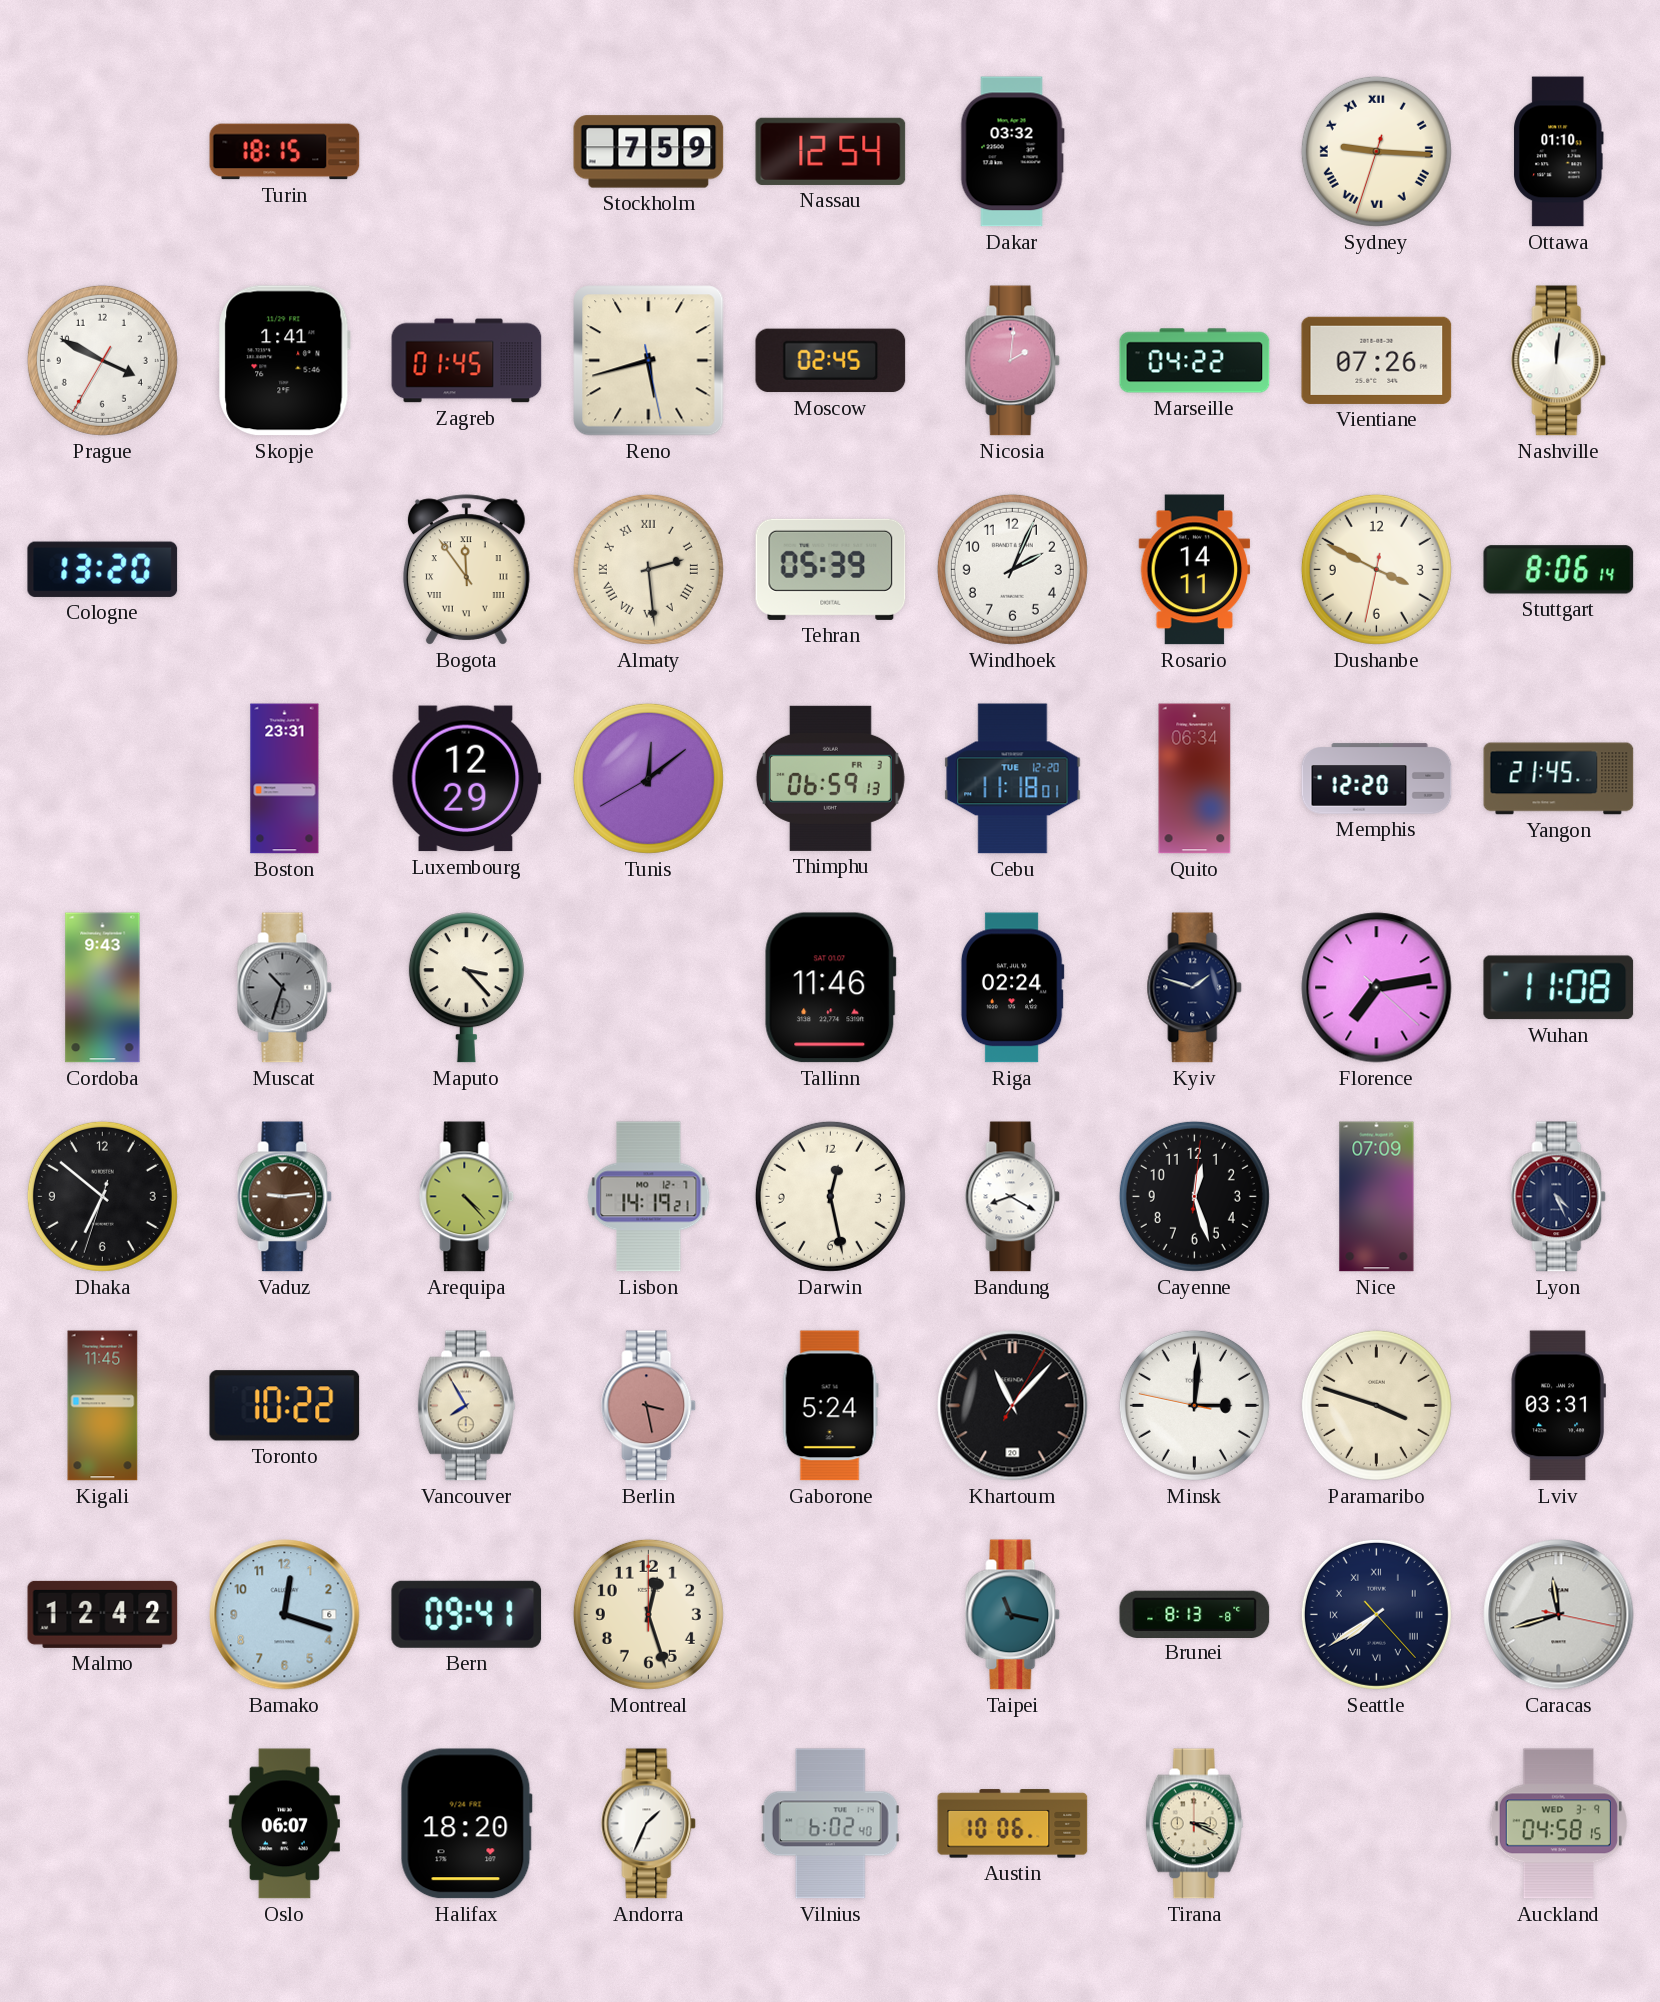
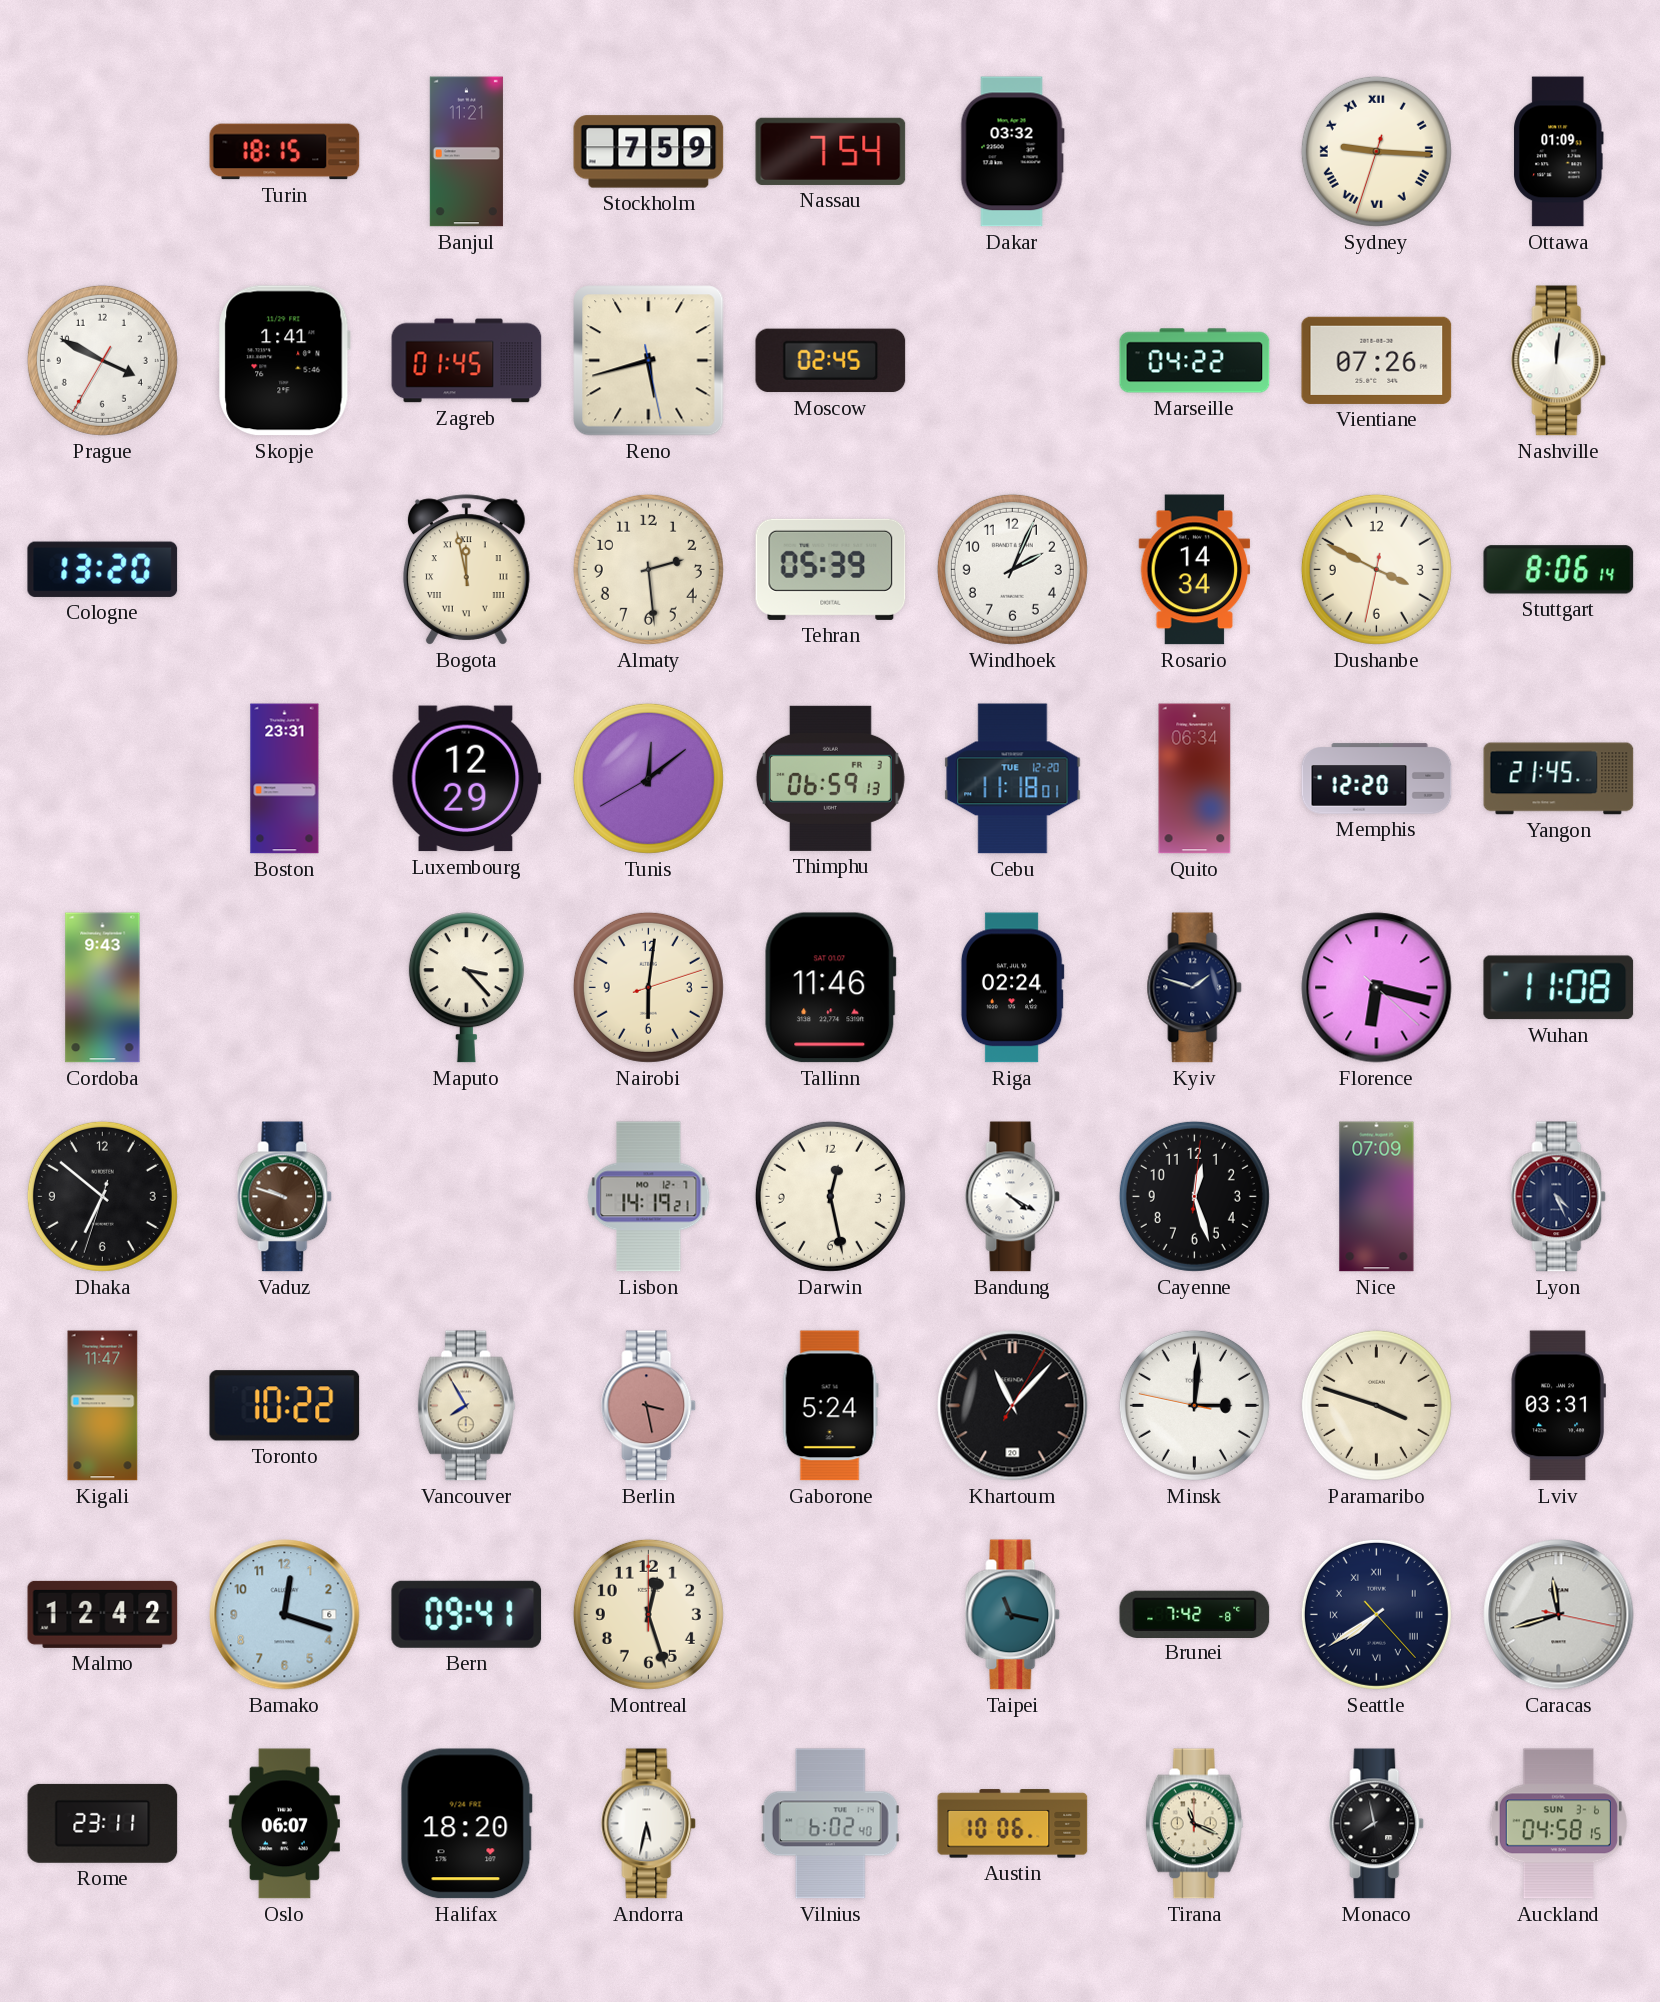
Banjul: none -> 11:21 (466, 152)
Nassau: 12:54 -> 7:54 (831, 151)
Ottawa: 01:10 -> 01:09 (1559, 152)
Nicosia: 2:01 -> none (1013, 361)
Bogota: 11:54 -> 11:58 (466, 570)
Almaty numerals: Roman -> Arabic (648, 569)
Rosario: 14:11 -> 14:34 (1195, 570)
Muscat: 10:33 -> none (285, 988)
Nairobi: none -> 6:01 (648, 987)
Florence: 7:13 -> 6:17 (1377, 988)
Vaduz: 9:14 -> 9:48 (285, 1197)
Arequipa: 4:23 -> none (467, 1197)
Bandung: 8:20 -> 4:20 (1013, 1197)
Kigali: 11:45 -> 11:47 (103, 1406)
Brunei: 8:13 -> 7:42 (1195, 1614)
Rome: none -> 23:11 (103, 1823)
Andorra: 1:34 -> 5:32 (649, 1824)
Tirana: 3:19 -> 11:19 (1194, 1824)
Monaco: none -> 7:58 (1377, 1824)
Auckland date: WED 3-9 -> SUN 3-6 (1558, 1824)
